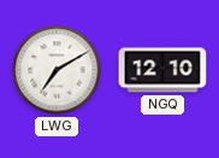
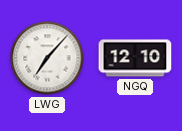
LWG: 7:10 -> 7:07 (47, 58)
